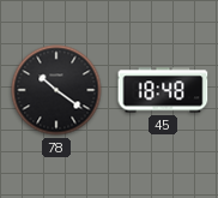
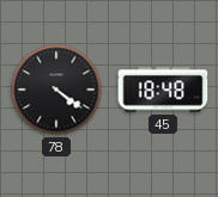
78: 10:21 -> 4:21 (56, 90)
